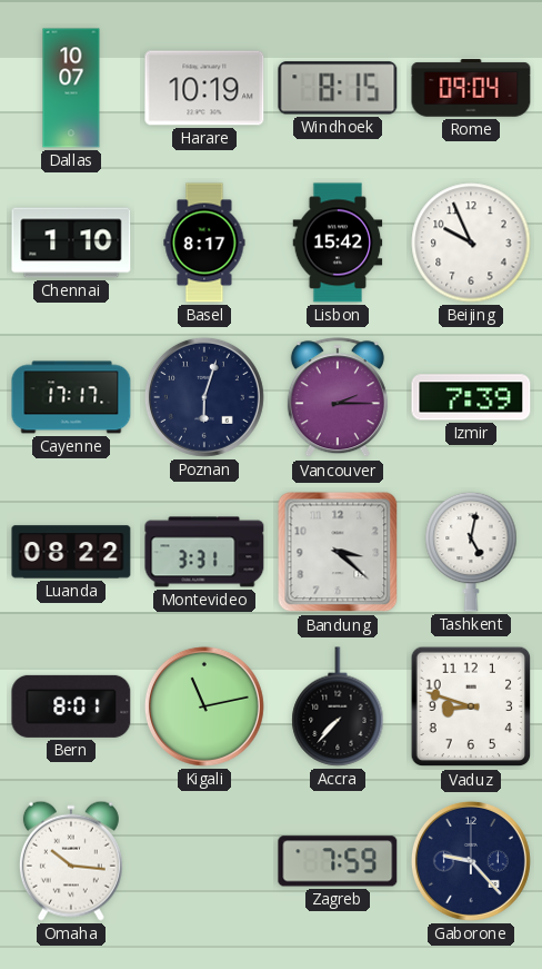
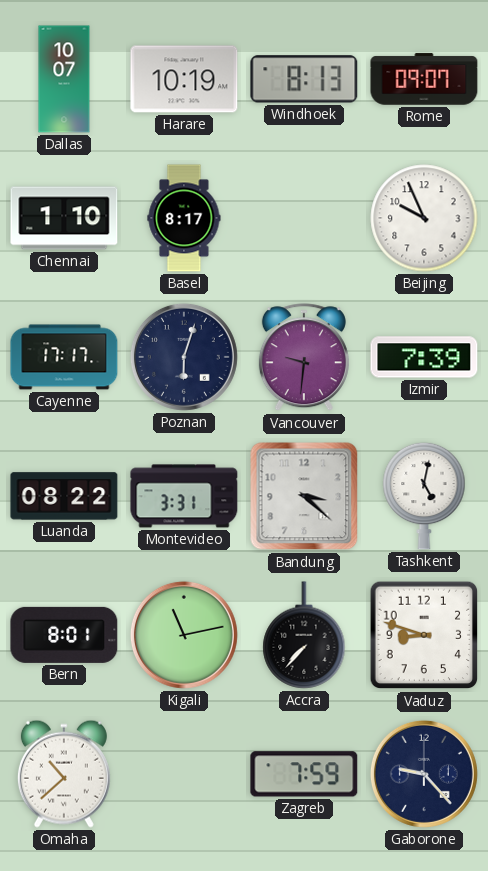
Windhoek: 8:15 -> 8:13 (304, 79)
Rome: 09:04 -> 09:07 (424, 79)
Lisbon: 15:42 -> none (338, 243)
Vancouver: 2:15 -> 9:31 (304, 358)
Omaha: 10:16 -> 10:38 (64, 774)
